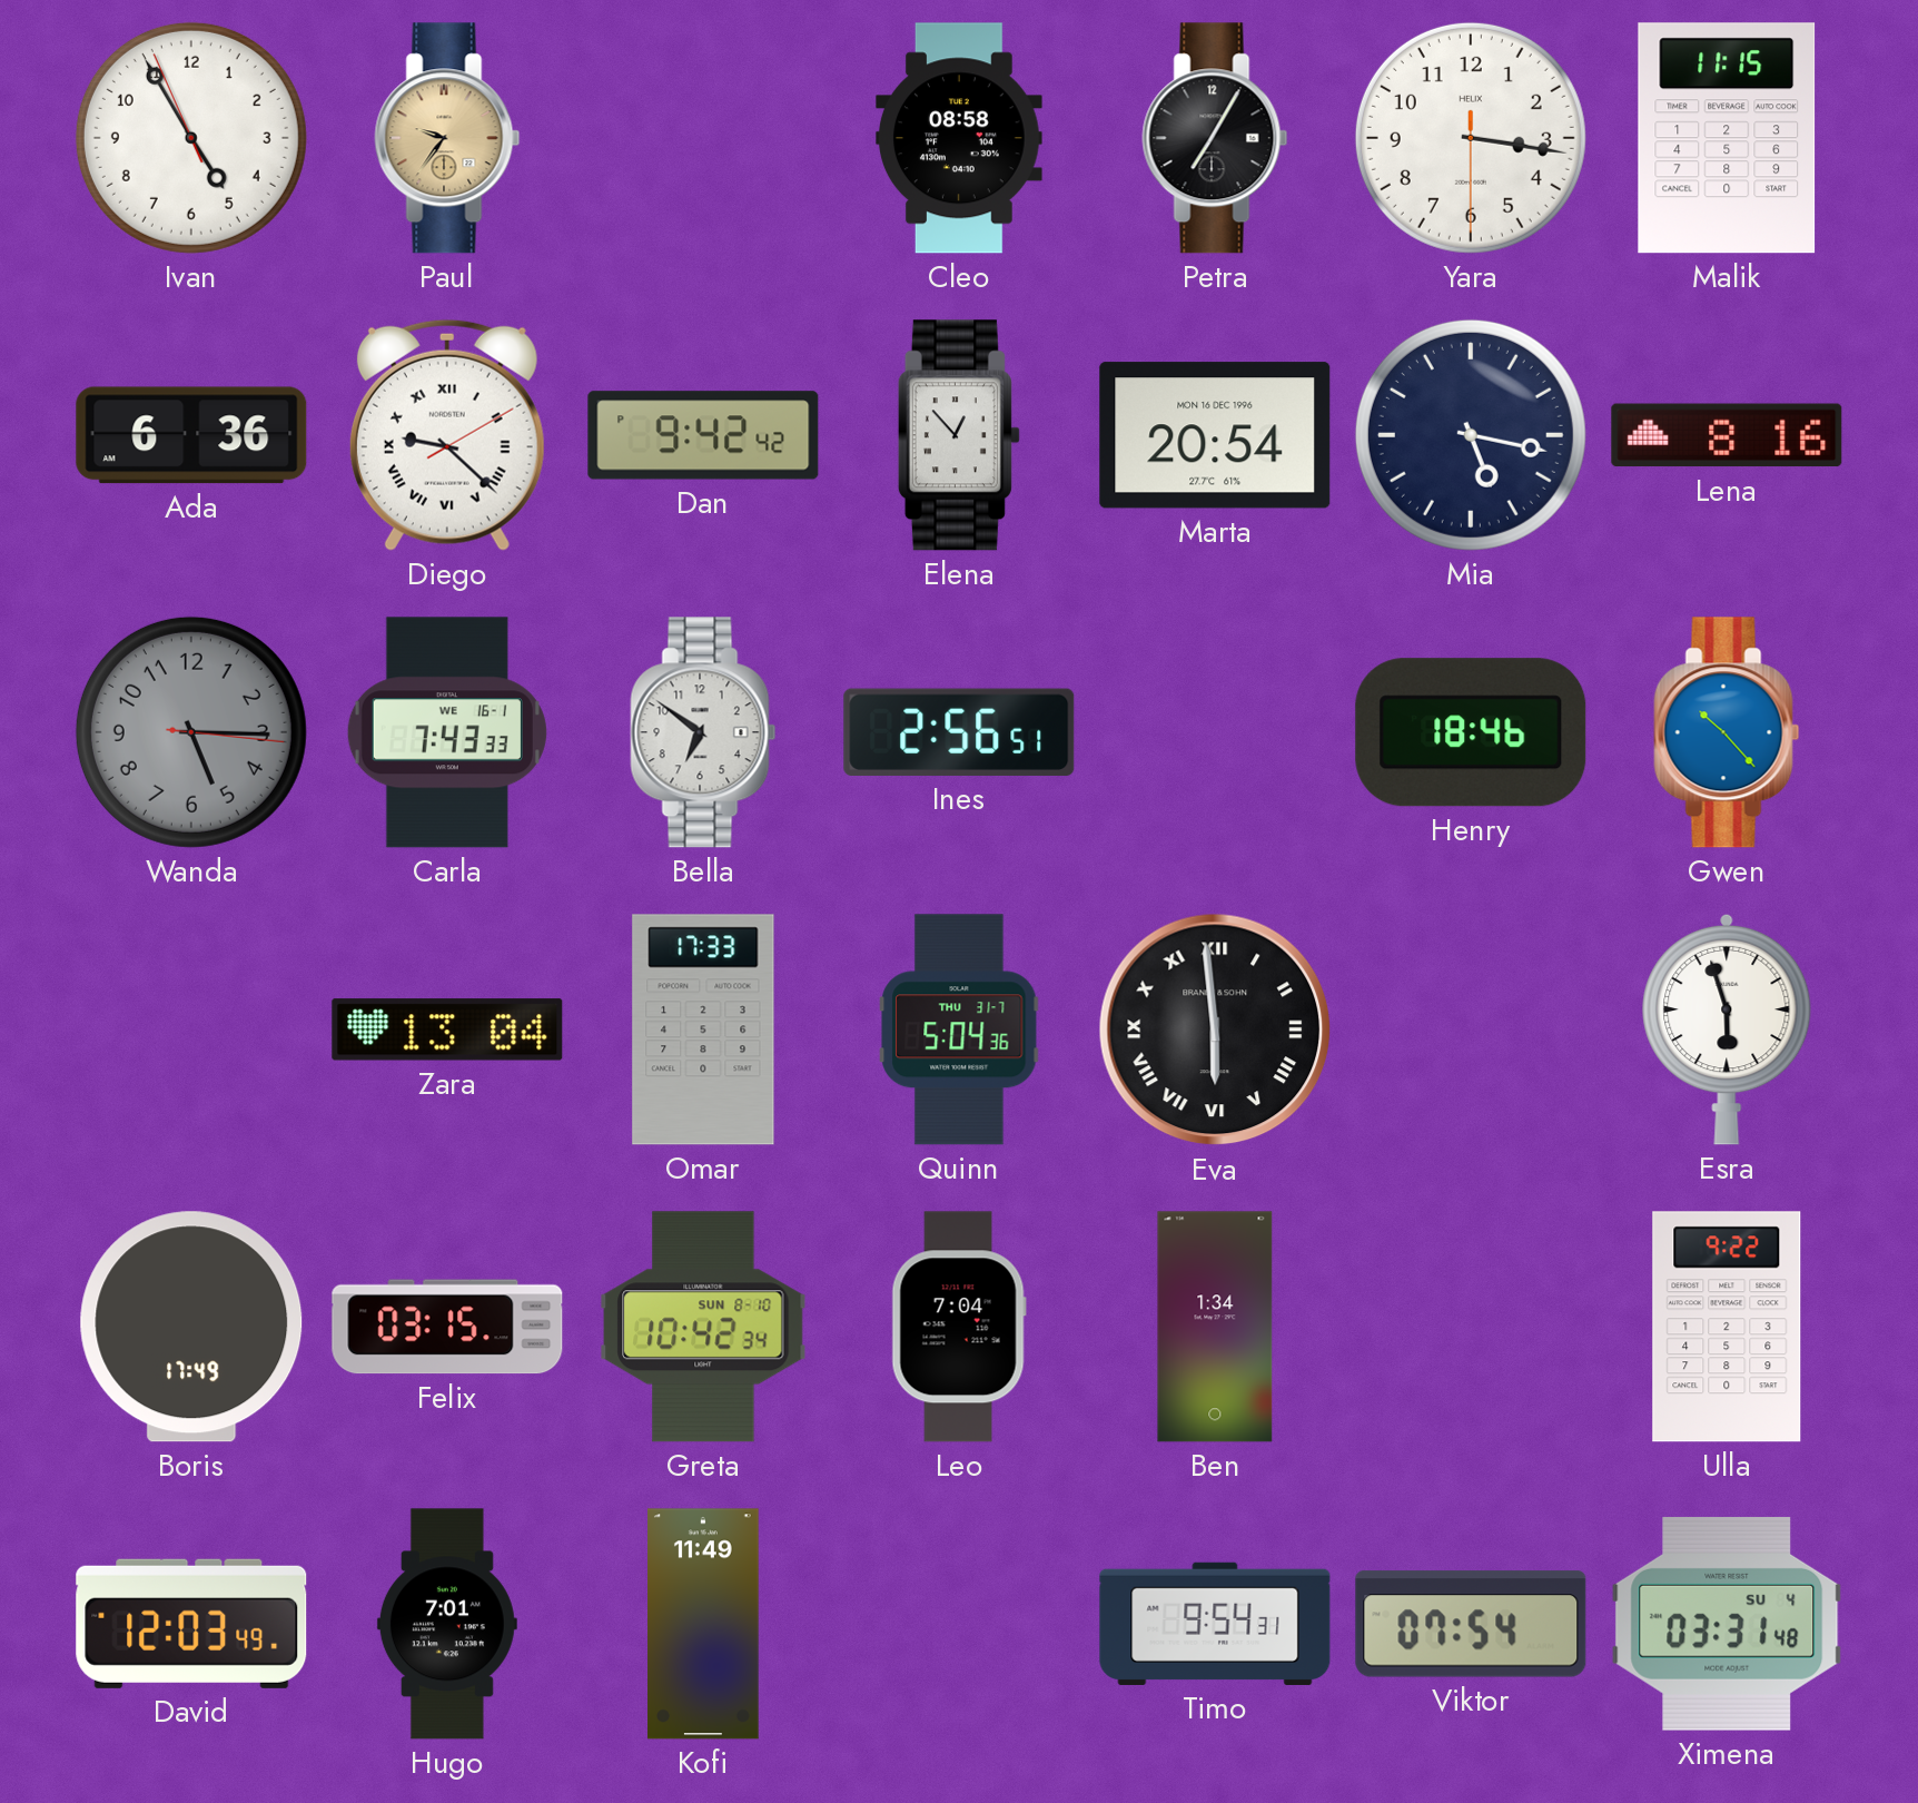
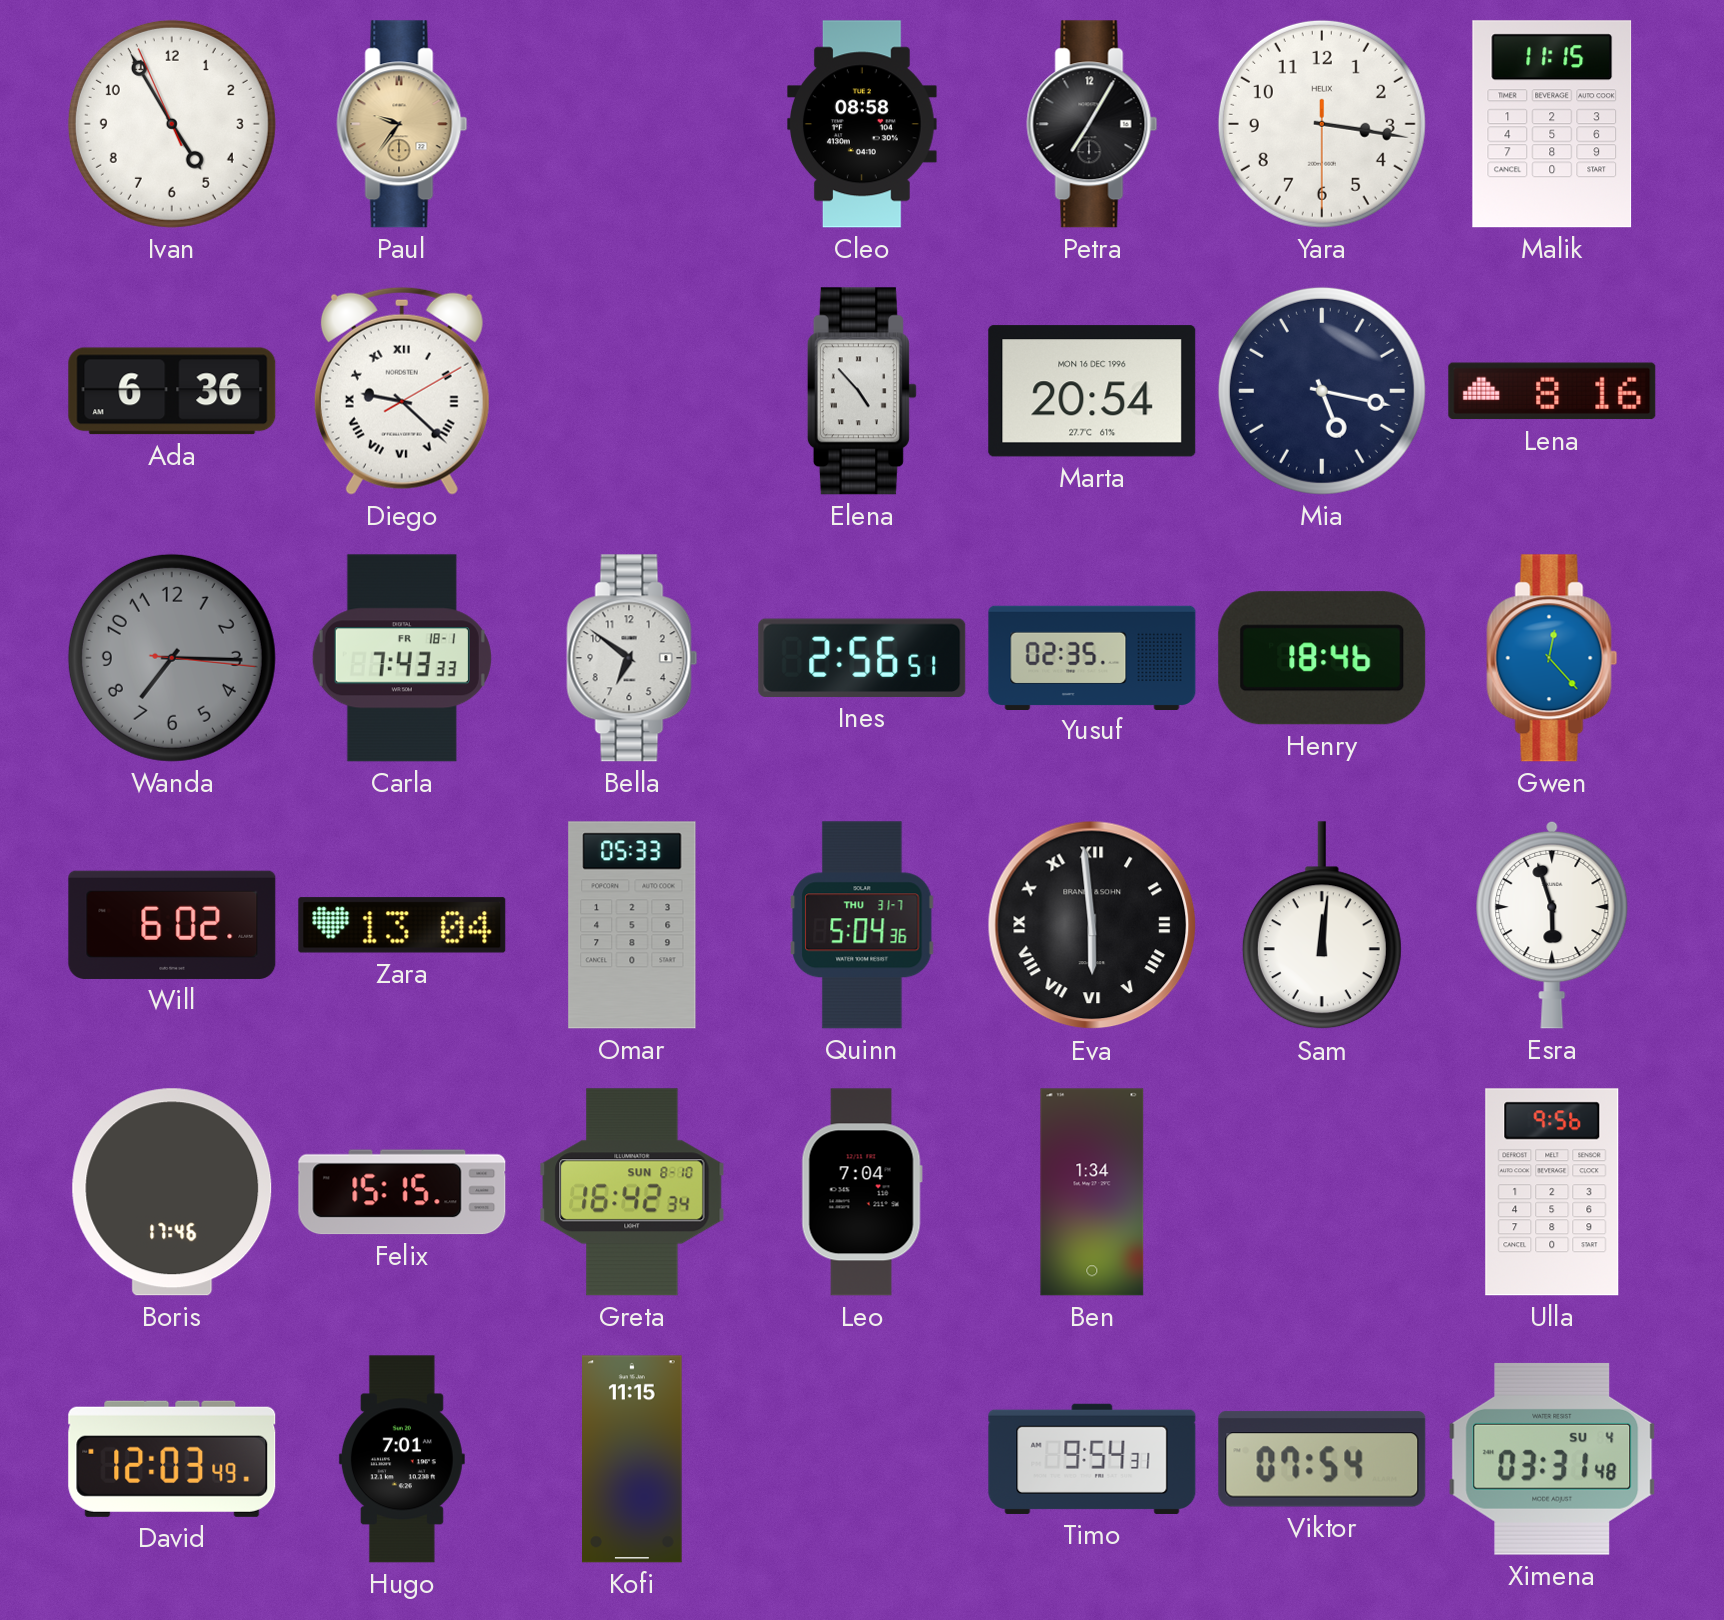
Dan: 9:42 -> none (703, 435)
Elena: 12:53 -> 4:53 (862, 391)
Wanda: 5:15 -> 7:15 (172, 658)
Carla date: WE 16-1 -> FR 18-1 (402, 658)
Yusuf: none -> 02:35 (1092, 657)
Gwen: 10:23 -> 12:23 (1552, 658)
Will: none -> 6:02 (172, 925)
Omar: 17:33 -> 05:33 (632, 925)
Sam: none -> 12:01 (1322, 926)
Boris: 17:49 -> 17:46 (172, 1192)
Felix: 03:15 -> 15:15 (402, 1192)
Greta: 10:42 -> 16:42 (632, 1192)
Ulla: 9:22 -> 9:56 (1552, 1192)
Kofi: 11:49 -> 11:15 (633, 1459)
